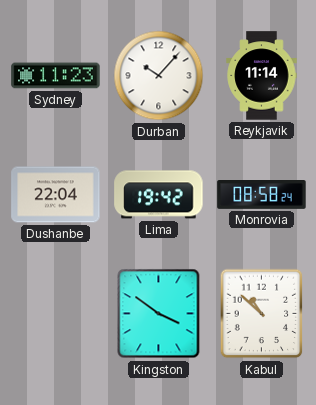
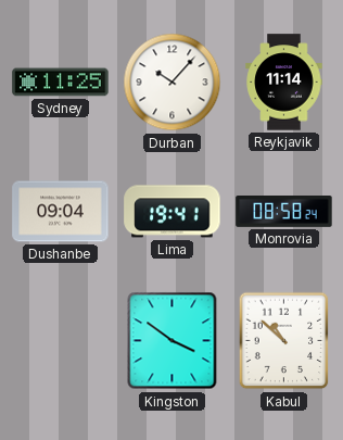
Sydney: 11:23 -> 11:25 (61, 83)
Dushanbe: 22:04 -> 09:04 (61, 212)
Lima: 19:42 -> 19:41 (173, 212)
